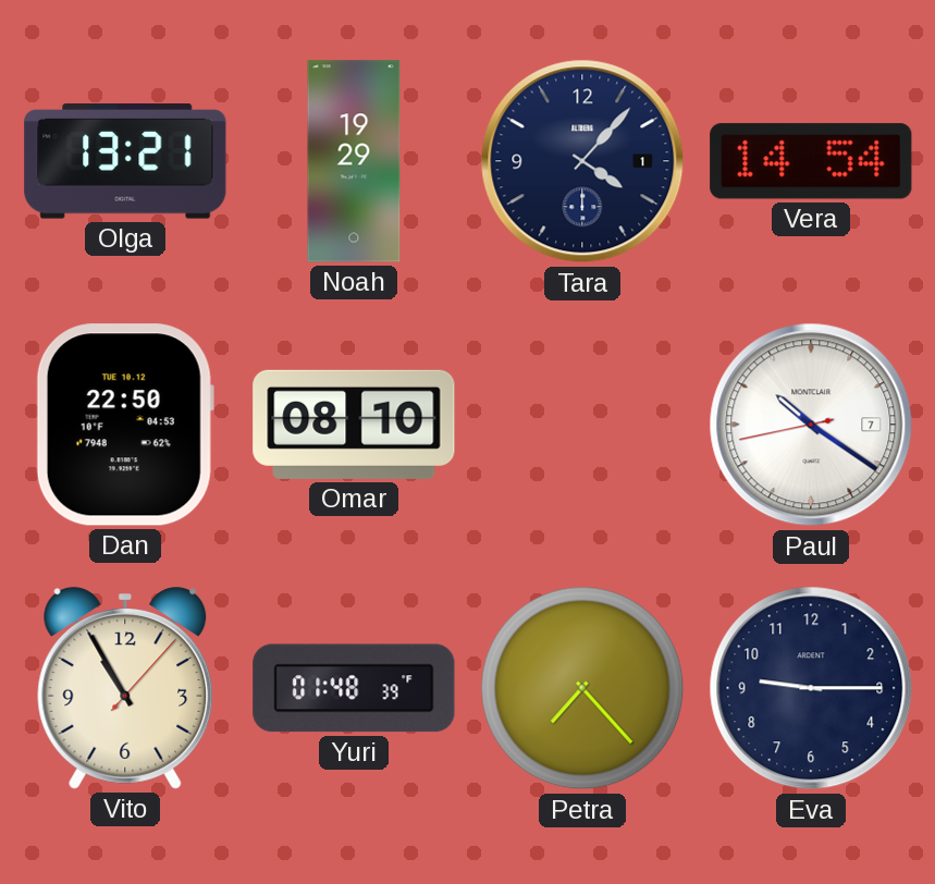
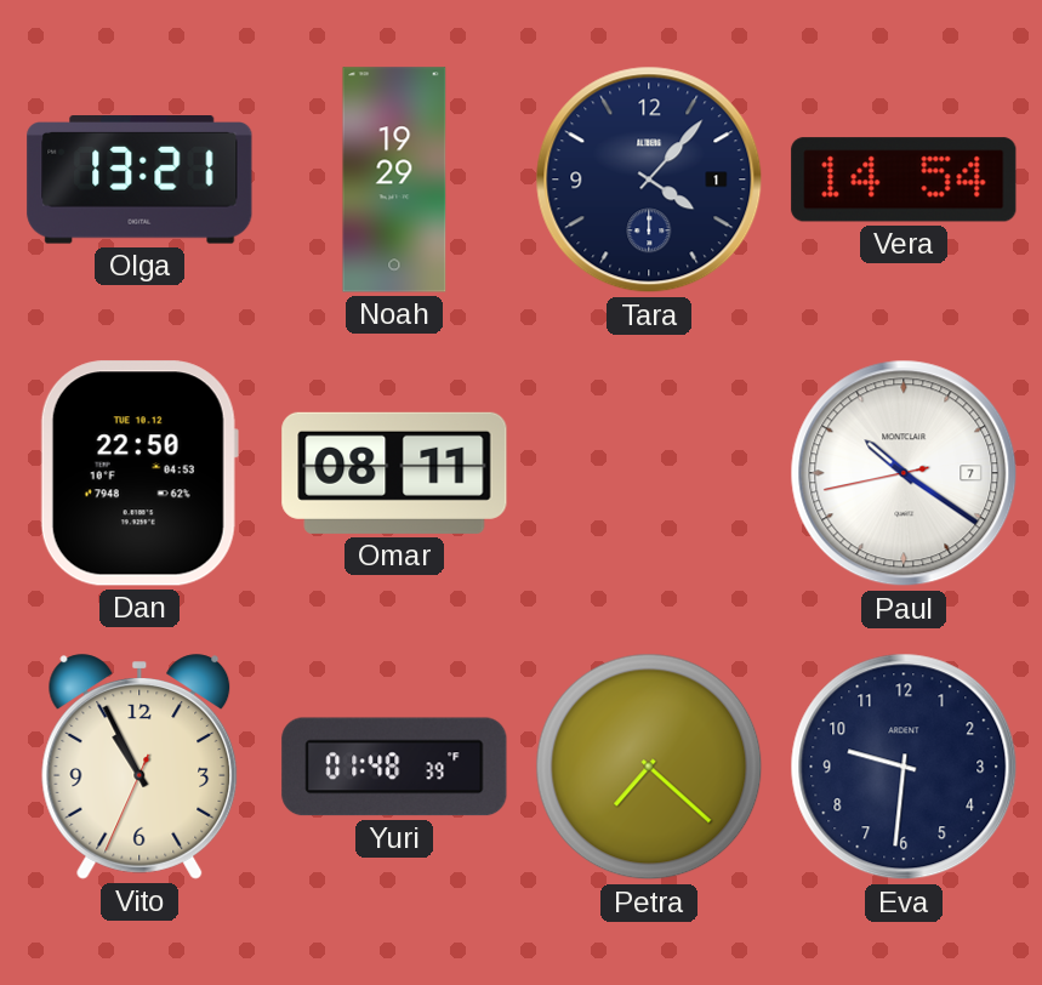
Omar: 08:10 -> 08:11 (394, 473)
Vito: 10:55:07 -> 10:55:34 (139, 767)
Petra: 7:23 -> 7:22 (649, 767)
Eva: 9:15 -> 9:31 (904, 767)
